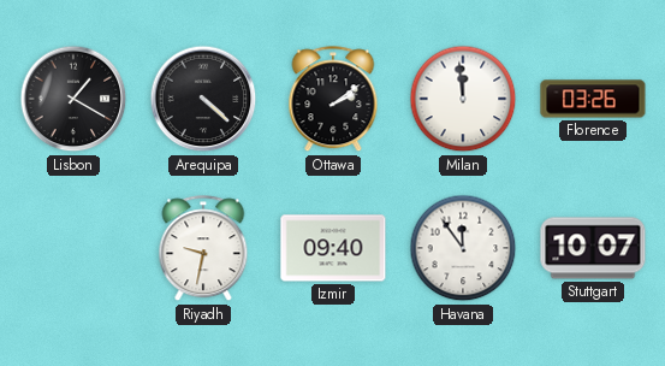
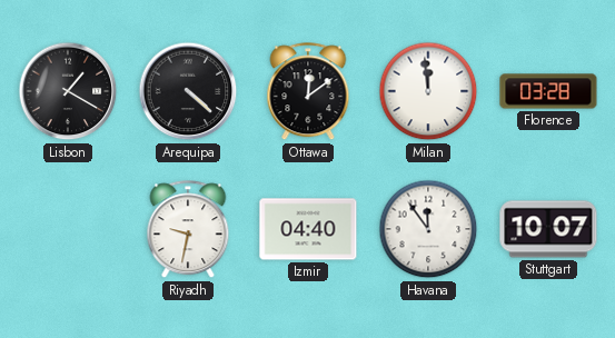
Ottawa: 2:09 -> 12:09 (308, 92)
Florence: 03:26 -> 03:28 (548, 91)
Izmir: 09:40 -> 04:40 (308, 229)
